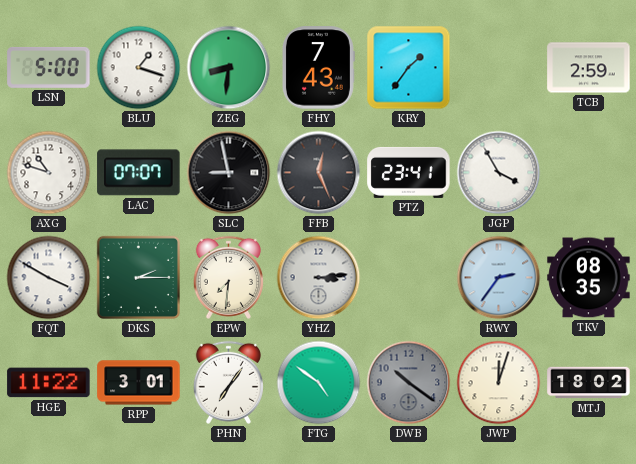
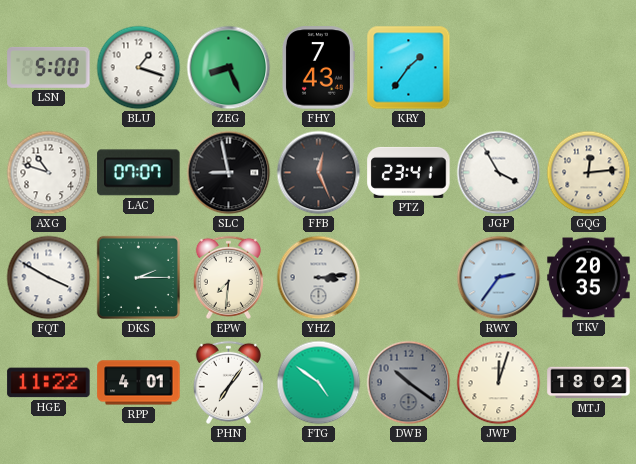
ZEG: 8:31 -> 8:26 (229, 68)
TCB: 2:59 -> none (589, 68)
GQG: none -> 12:14 (589, 173)
TKV: 08:35 -> 20:35 (589, 278)
RPP: 3:01 -> 4:01 (139, 383)
